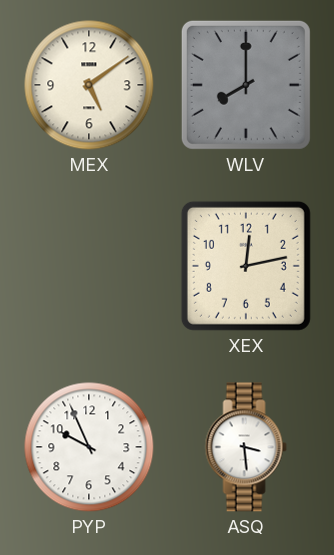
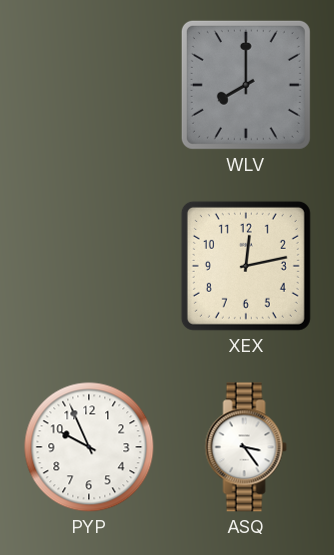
MEX: 5:09 -> none (89, 85)
ASQ: 3:29 -> 3:24 (246, 447)
